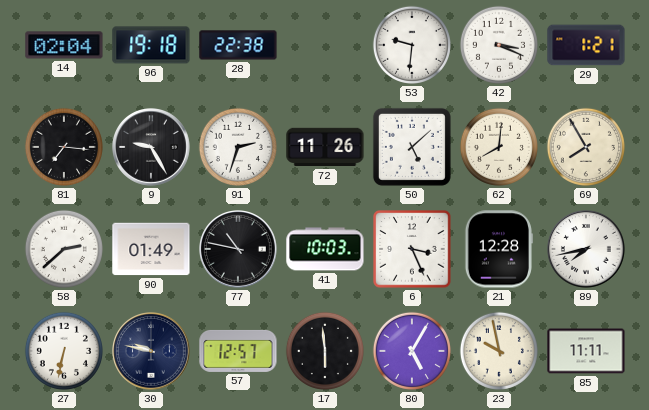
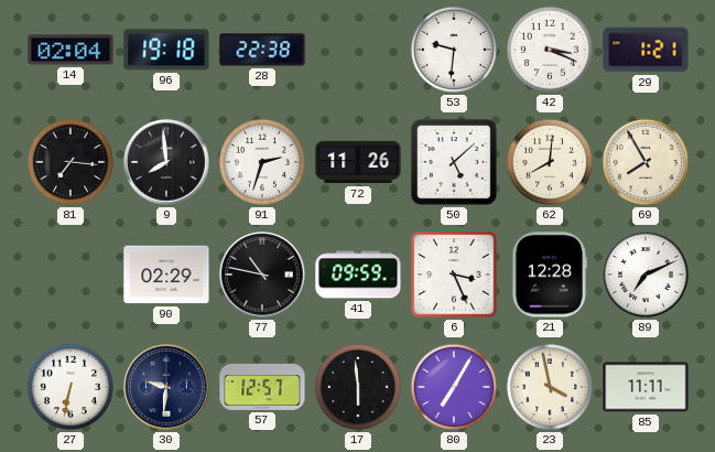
9: 9:25 -> 7:59 (167, 163)
58: 2:38 -> none (64, 249)
90: 01:49 -> 02:29 (166, 275)
41: 10:03 -> 09:59 (358, 275)
89: 7:43 -> 7:11 (647, 276)
30: 9:47 -> 9:31 (167, 388)
80: 5:05 -> 7:05 (454, 387)
23: 9:58 -> 3:58 (550, 387)
